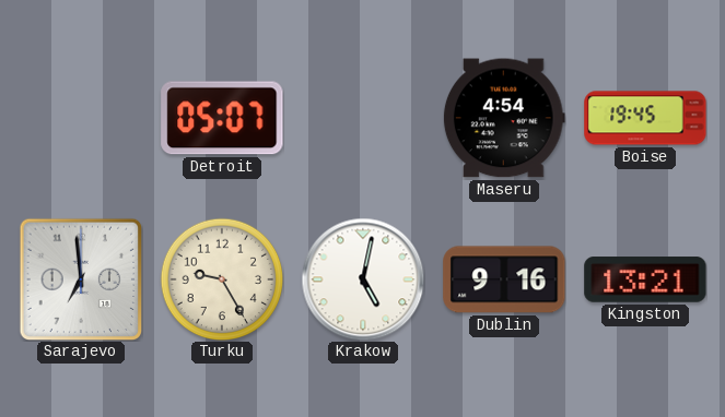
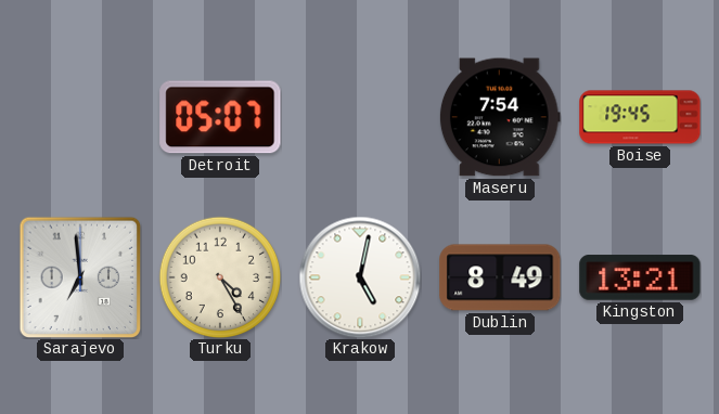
Maseru: 4:54 -> 7:54 (500, 117)
Turku: 9:25 -> 4:25 (220, 277)
Dublin: 9:16 -> 8:49 (500, 277)
